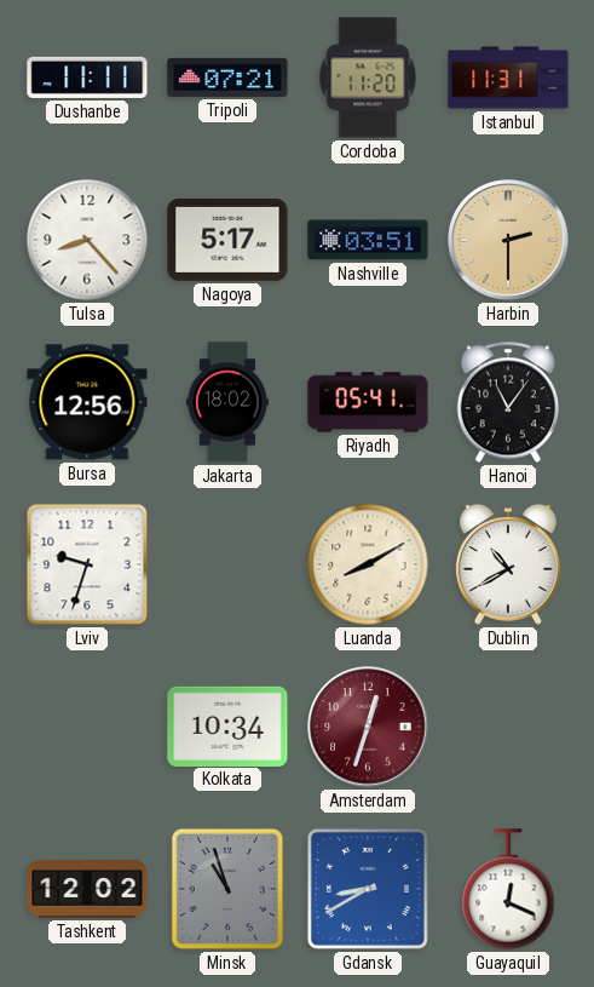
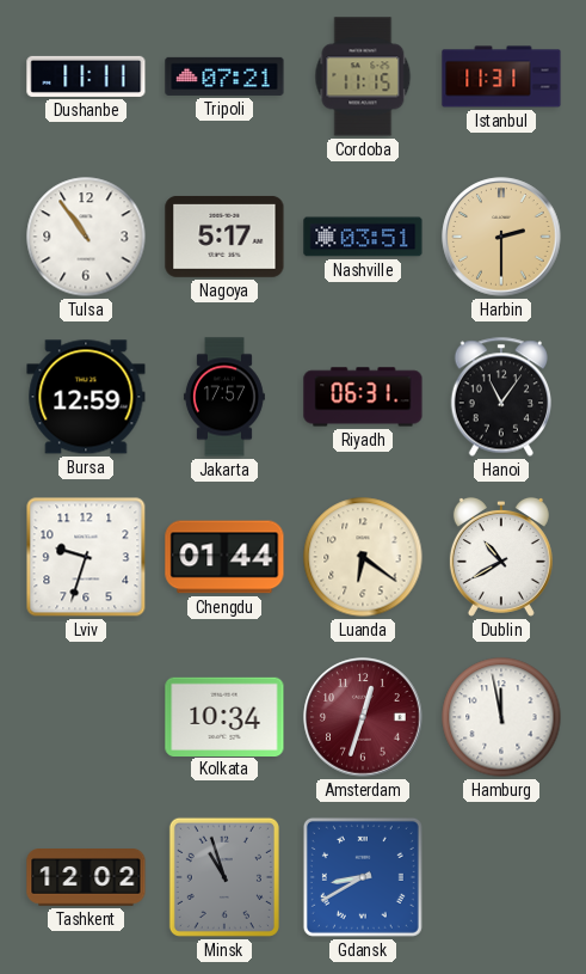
Cordoba: 11:20 -> 11:15 (363, 76)
Tulsa: 8:23 -> 10:54 (86, 237)
Bursa: 12:56 -> 12:59 (86, 397)
Jakarta: 18:02 -> 17:57 (224, 397)
Riyadh: 05:41 -> 06:31 (363, 397)
Chengdu: none -> 01:44 (224, 557)
Luanda: 8:10 -> 6:21 (363, 557)
Hamburg: none -> 11:58 (501, 717)
Guayaquil: 12:19 -> none (508, 889)
